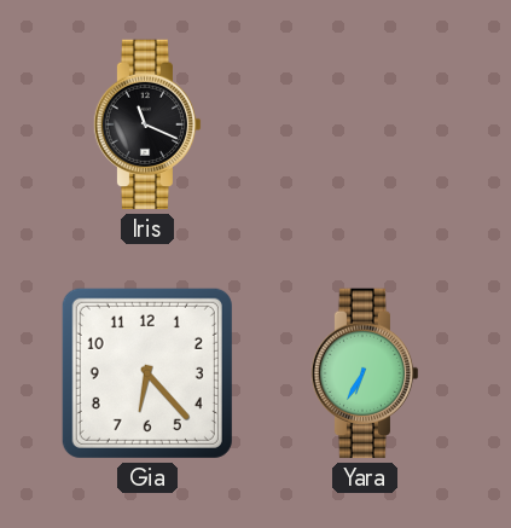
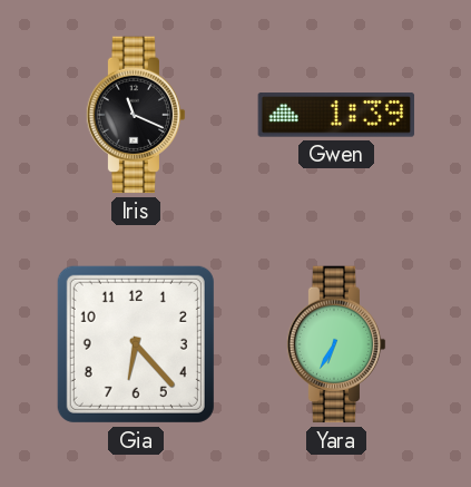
Gwen: none -> 1:39 (336, 115)
